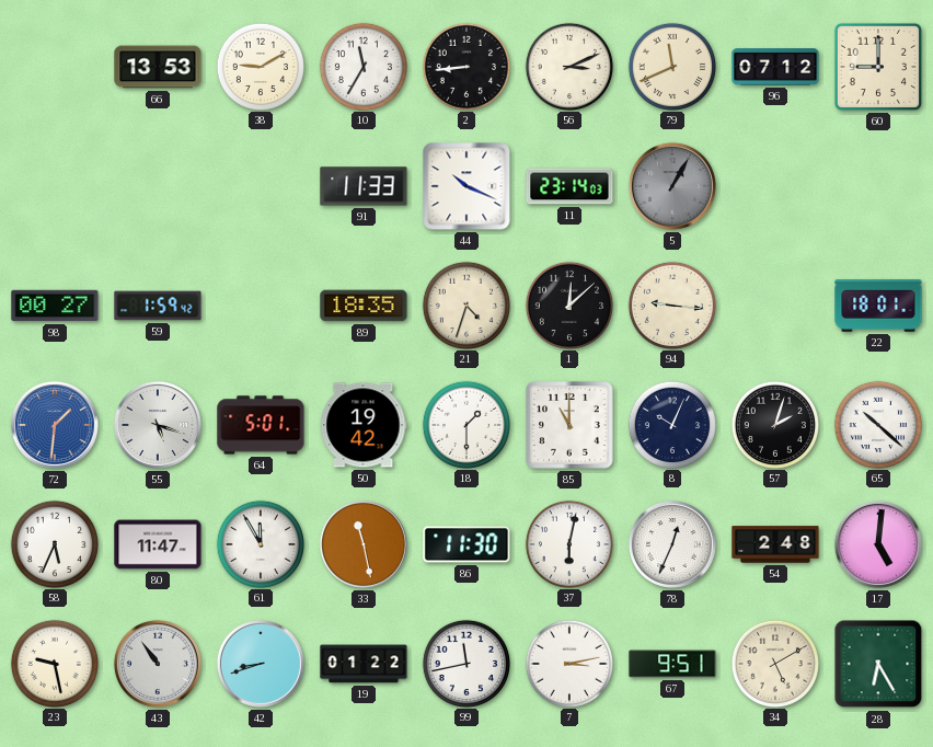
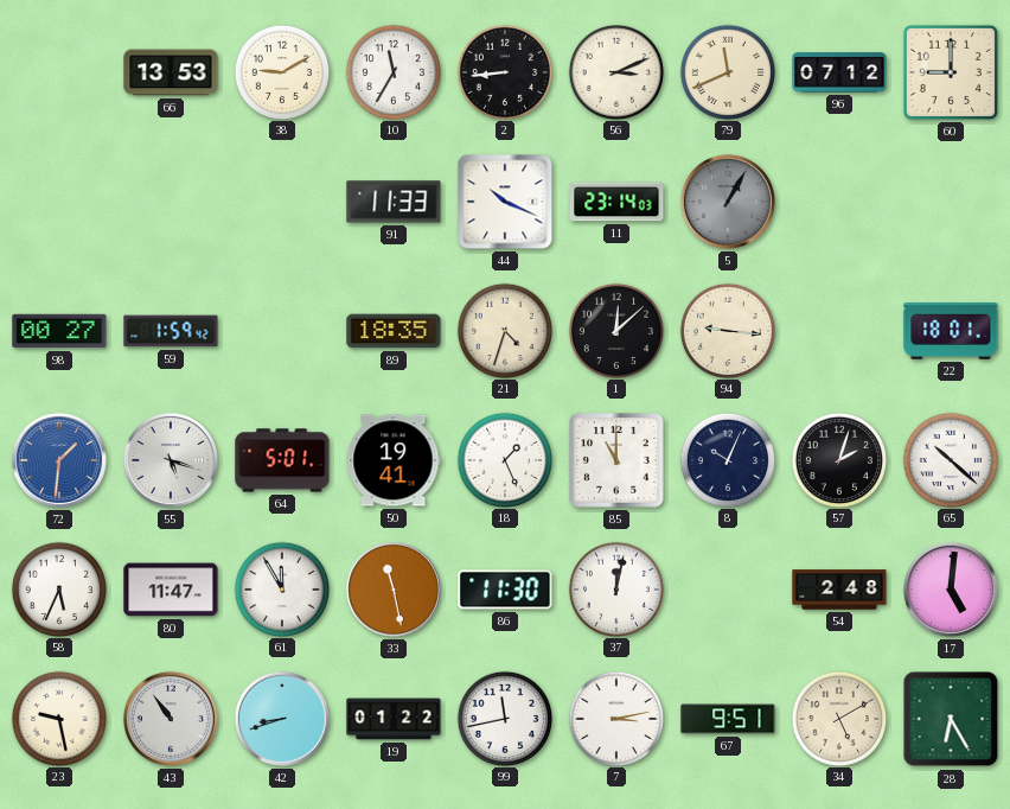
50: 19:42 -> 19:41 (394, 460)
18: 1:30 -> 1:26 (504, 459)
37: 6:02 -> 12:02 (615, 588)
78: 12:34 -> none (672, 544)
